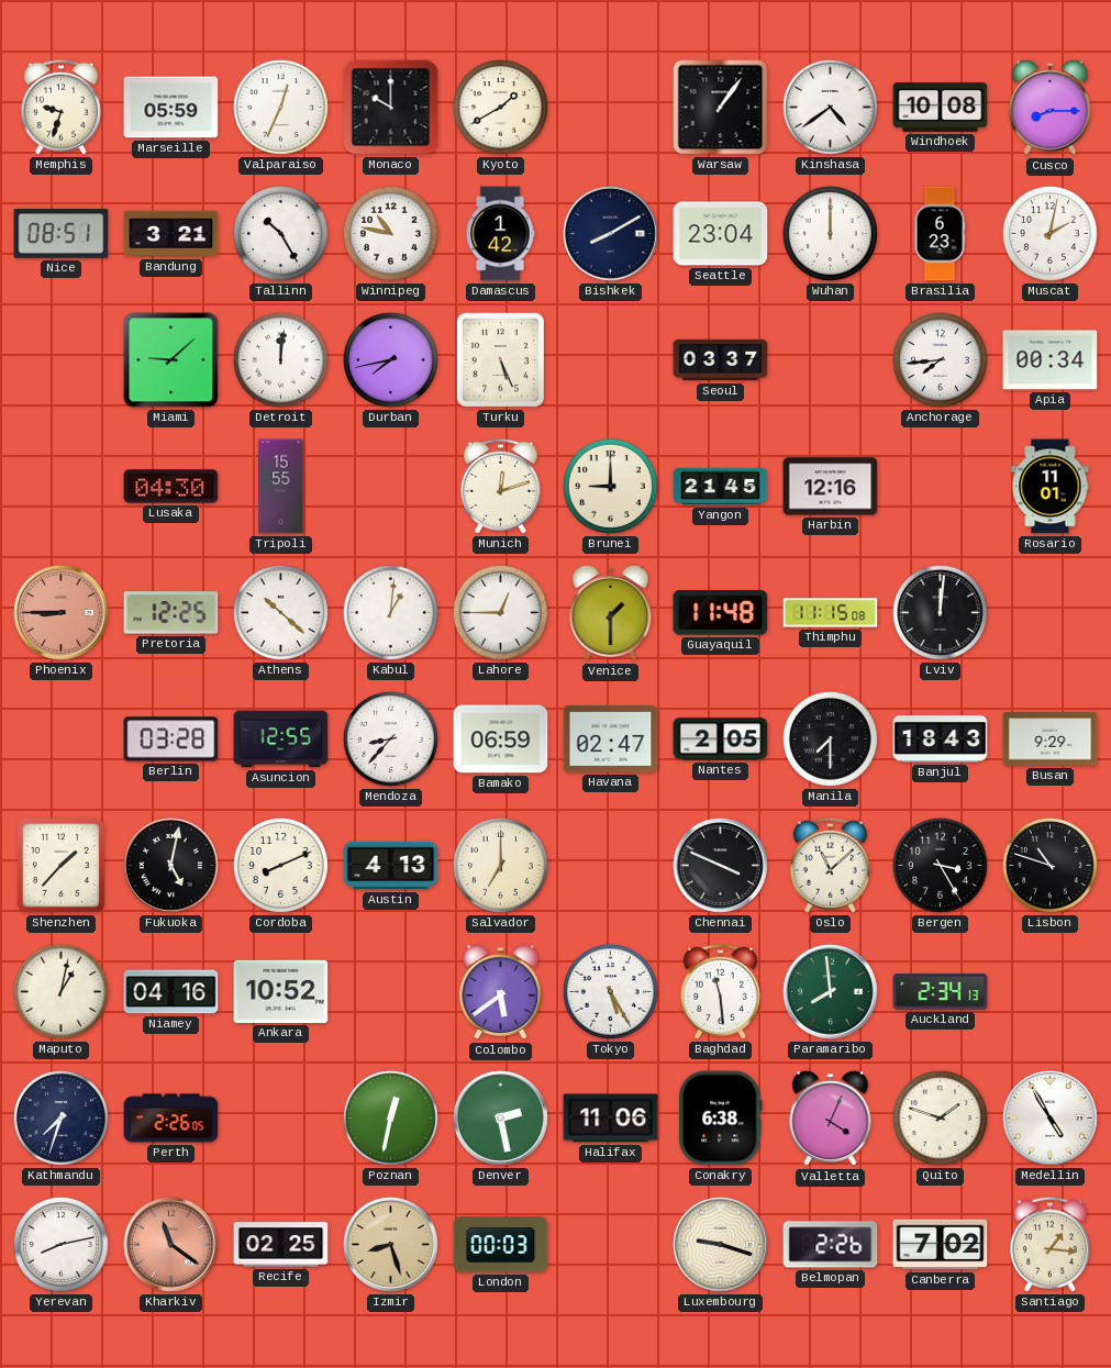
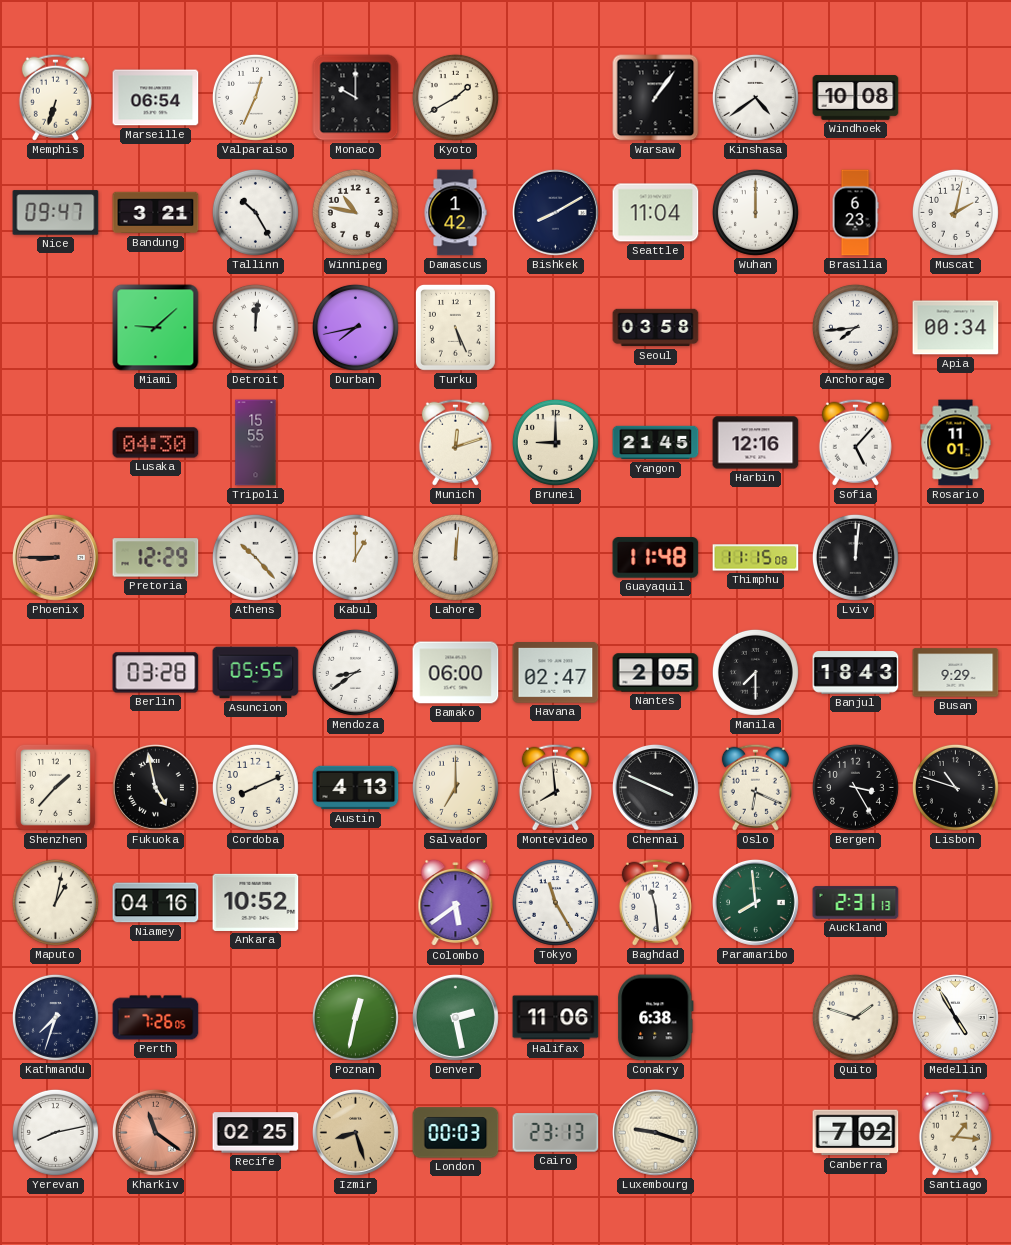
Memphis: 9:33 -> 6:33 (55, 97)
Marseille: 05:59 -> 06:54 (156, 98)
Cusco: 8:15 -> none (1051, 108)
Nice: 08:51 -> 09:47 (56, 213)
Seattle: 23:04 -> 11:04 (656, 213)
Seoul: 03:37 -> 03:58 (656, 328)
Sofia: none -> 5:07 (855, 442)
Pretoria: 12:25 -> 12:29 (156, 558)
Athens: 10:22 -> 10:23 (255, 557)
Kabul: 1:01 -> 1:00 (355, 557)
Lahore: 12:45 -> 12:01 (455, 557)
Venice: 1:30 -> none (611, 613)
Asuncion: 12:55 -> 05:55 (256, 673)
Mendoza: 8:37 -> 8:39 (355, 672)
Bamako: 06:59 -> 06:00 (456, 673)
Fukuoka: 5:02 -> 4:58 (155, 787)
Montevideo: none -> 7:59 (555, 787)
Oslo: 11:08 -> 6:19 (755, 787)
Tokyo: 5:25 -> 11:25 (555, 902)
Auckland: 2:34 -> 2:31 (856, 903)
Perth: 2:26 -> 7:26 (156, 1018)
Valletta: 4:04 -> none (831, 1119)
Cairo: none -> 23:13 (556, 1133)
Belmopan: 2:26 -> none (831, 1245)
